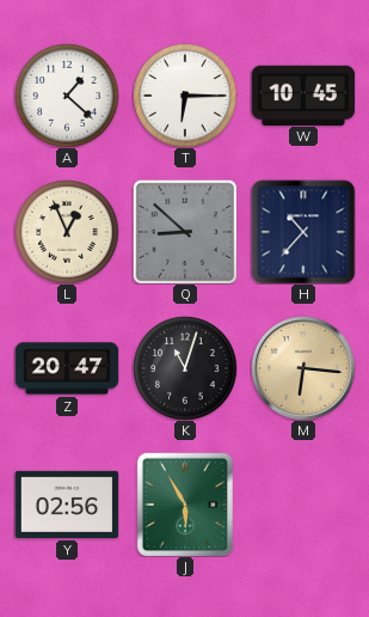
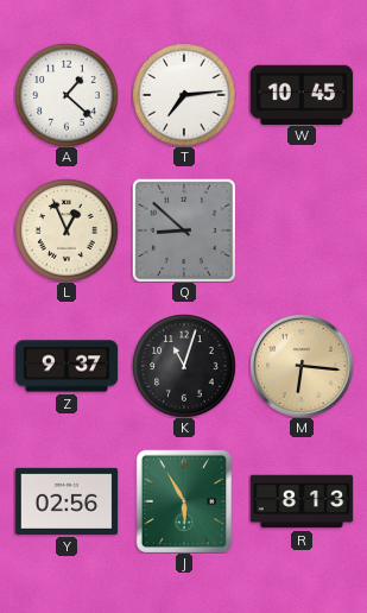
T: 6:15 -> 7:14 (184, 95)
H: 10:37 -> none (303, 232)
Z: 20:47 -> 9:37 (67, 366)
R: none -> 8:13 (302, 501)
